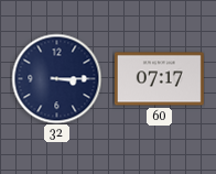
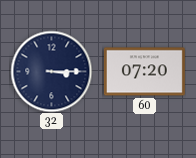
60: 07:17 -> 07:20 (144, 72)
